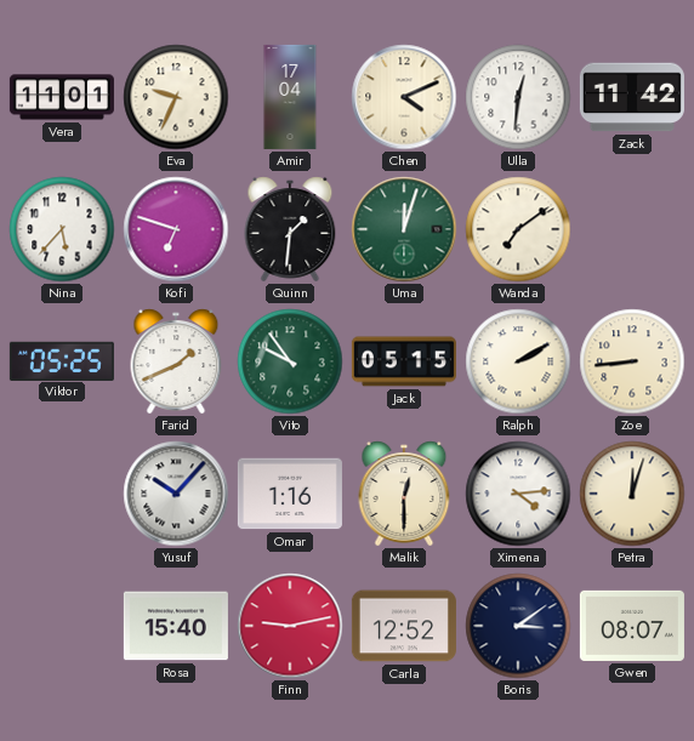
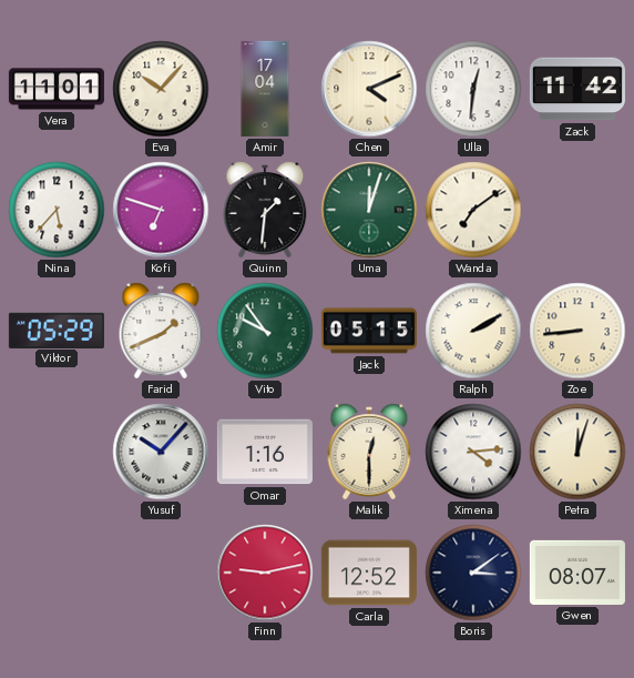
Eva: 9:34 -> 10:07 (161, 89)
Viktor: 05:25 -> 05:29 (57, 330)
Rosa: 15:40 -> none (176, 626)
